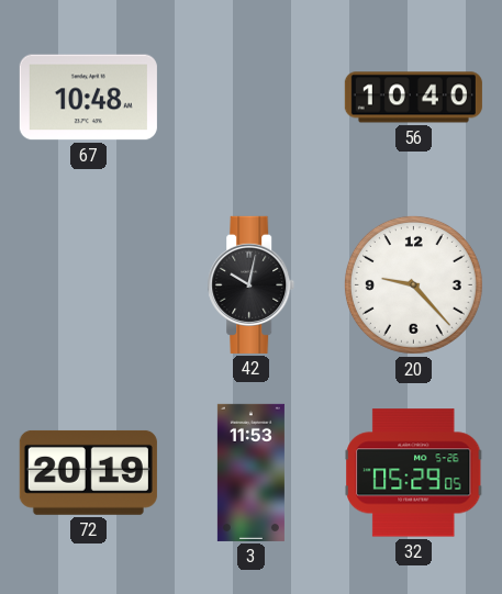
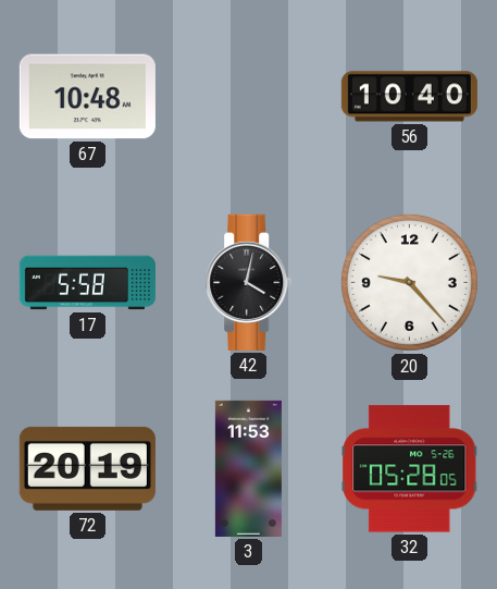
17: none -> 5:58 (87, 283)
42: 10:02 -> 4:02 (249, 282)
32: 05:29 -> 05:28 (410, 469)
